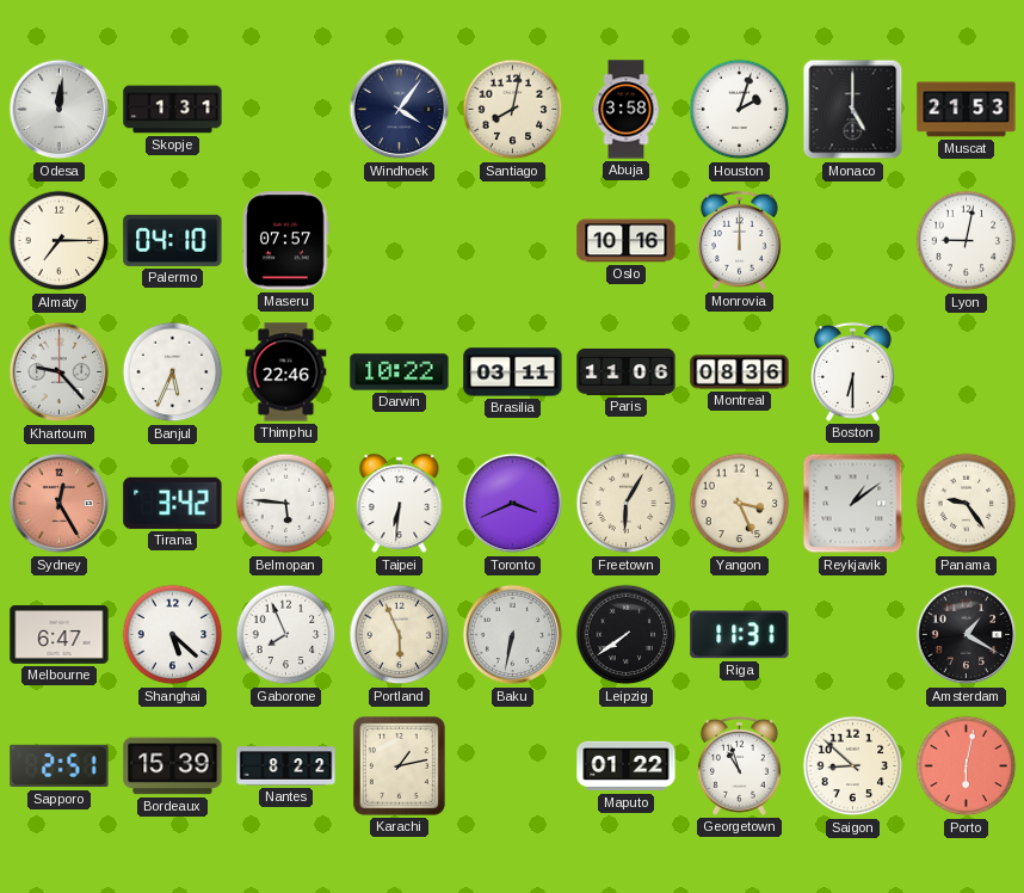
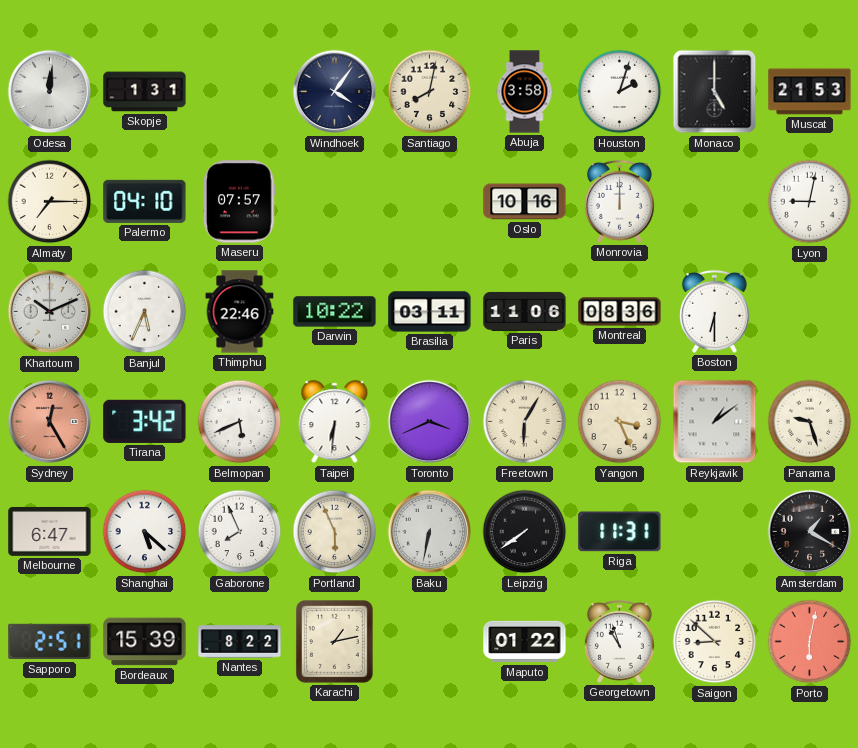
Khartoum: 9:23 -> 10:11 (50, 312)
Belmopan: 5:46 -> 5:41 (240, 422)
Panama: 9:24 -> 9:27 (810, 422)
